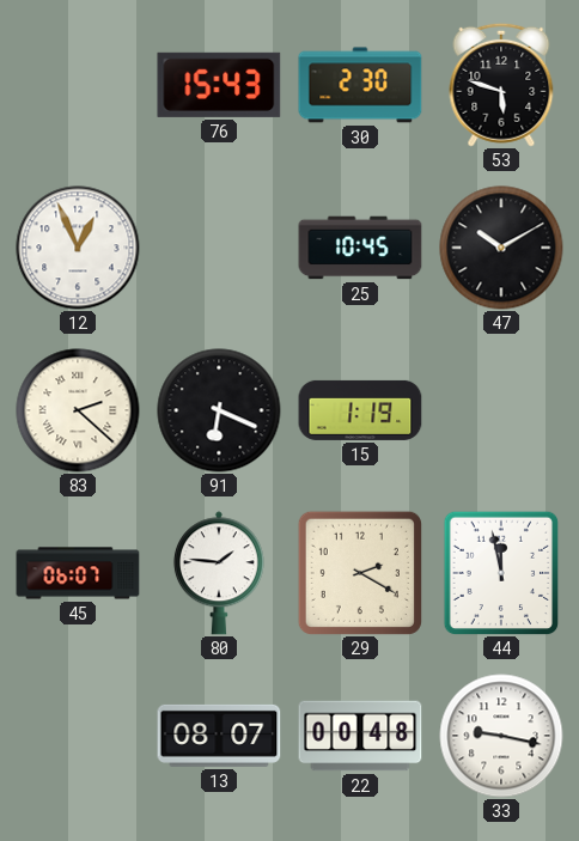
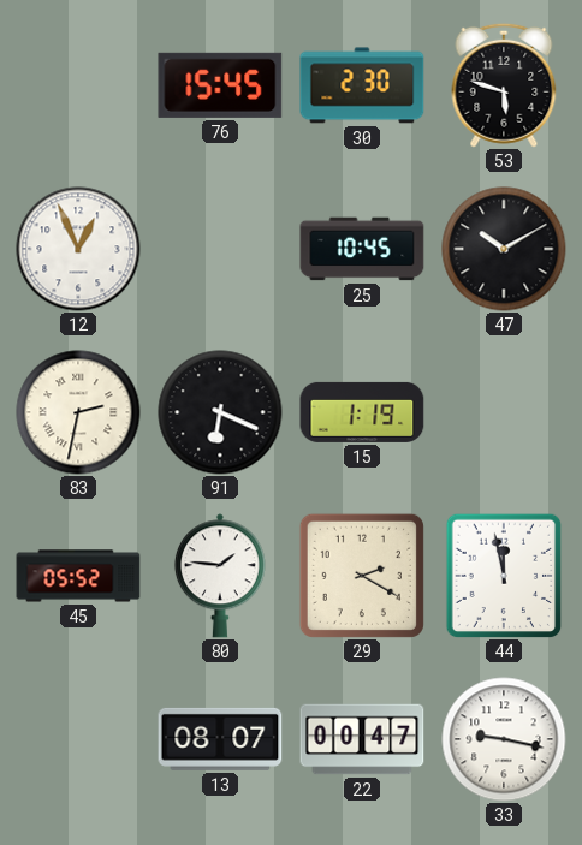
76: 15:43 -> 15:45 (220, 85)
83: 2:22 -> 2:32 (78, 412)
45: 06:07 -> 05:52 (78, 576)
22: 00:48 -> 00:47 (362, 739)
